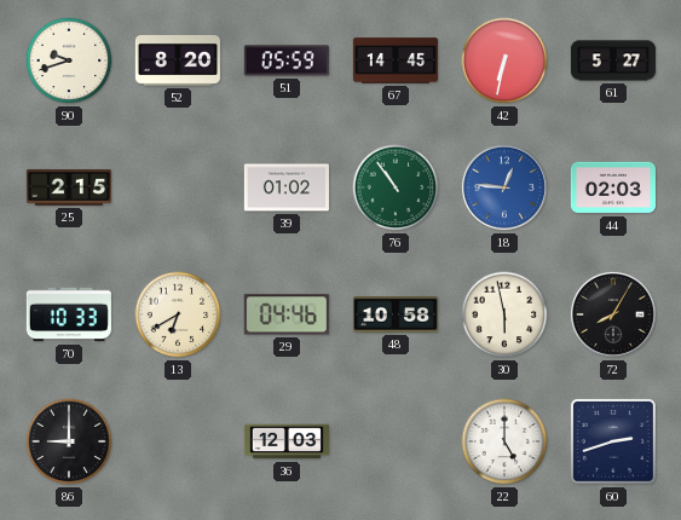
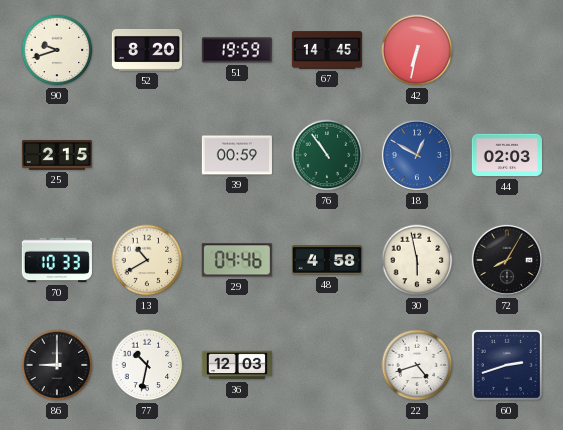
51: 05:59 -> 19:59 (237, 50)
61: 5:27 -> none (613, 60)
39: 01:02 -> 00:59 (237, 155)
18: 12:46 -> 12:50 (417, 155)
13: 6:40 -> 10:40 (147, 260)
48: 10:58 -> 4:58 (327, 260)
77: none -> 10:32 (147, 365)
22: 5:00 -> 4:42 (417, 365)
